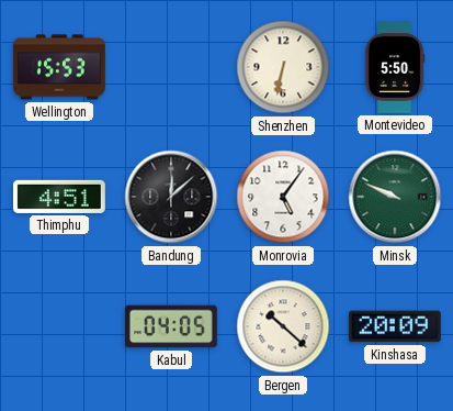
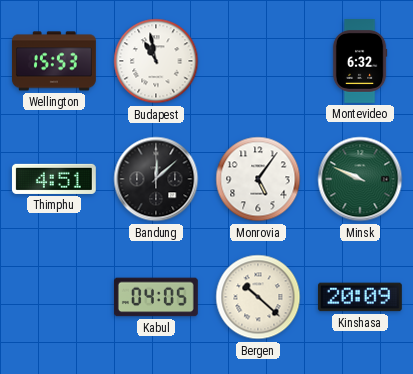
Budapest: none -> 10:58 (156, 61)
Shenzhen: 6:32 -> none (283, 67)
Montevideo: 5:50 -> 6:32 (360, 62)
